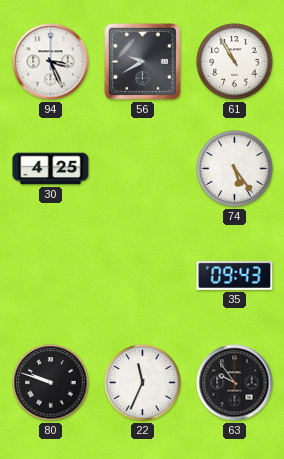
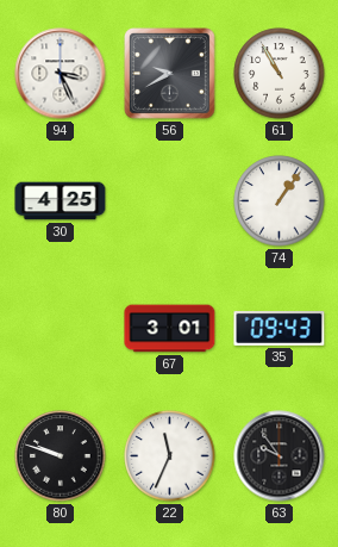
74: 5:24 -> 1:06 (280, 201)
67: none -> 3:01 (170, 329)
